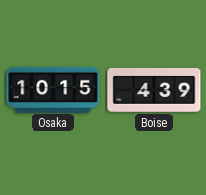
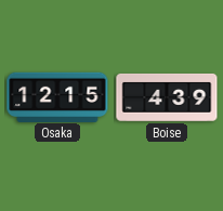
Osaka: 10:15 -> 12:15 (57, 96)
